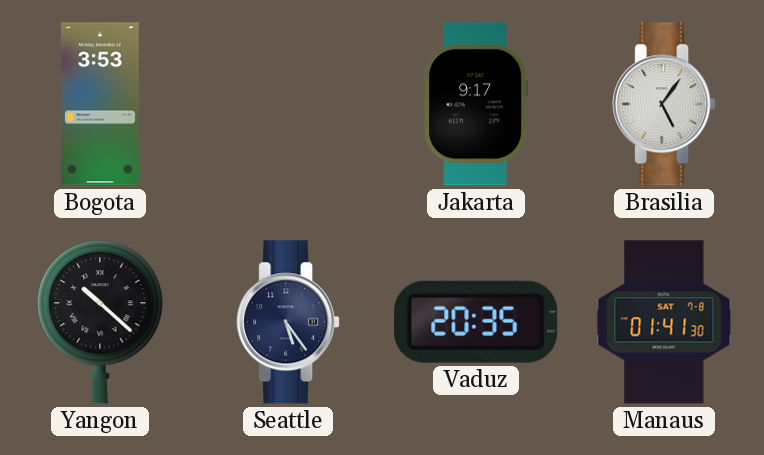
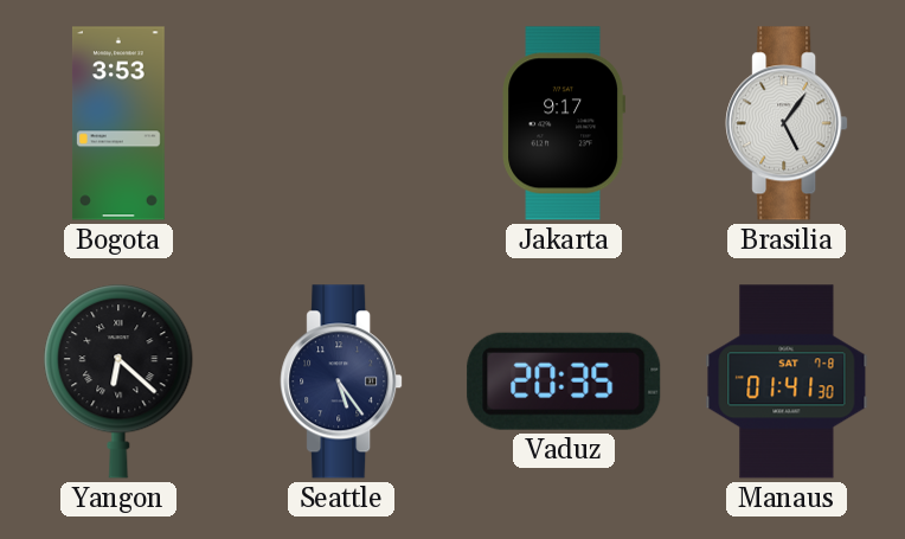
Yangon: 10:22 -> 6:22 (118, 381)
